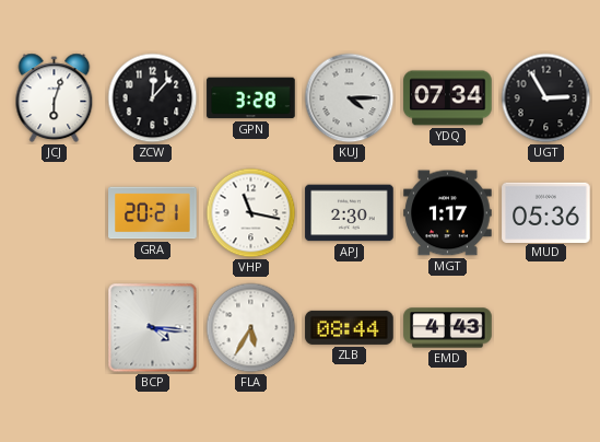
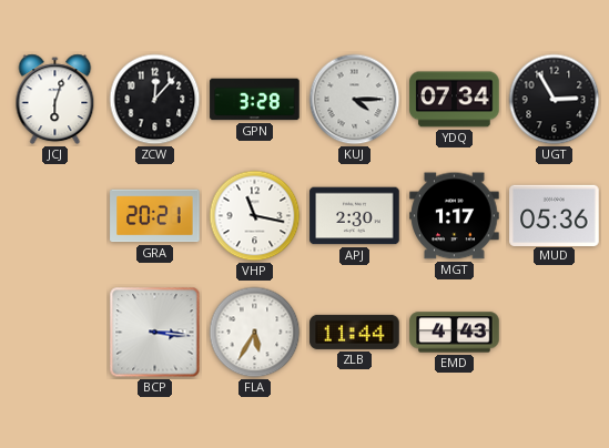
BCP: 4:16 -> 3:16 (155, 333)
ZLB: 08:44 -> 11:44 (355, 332)
